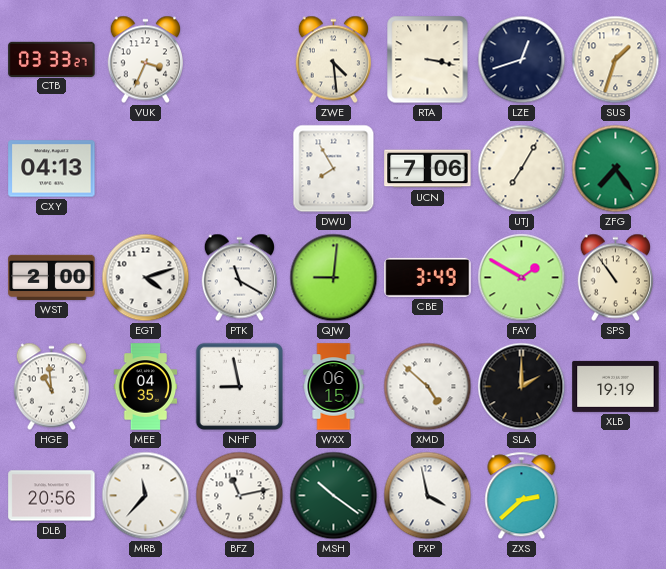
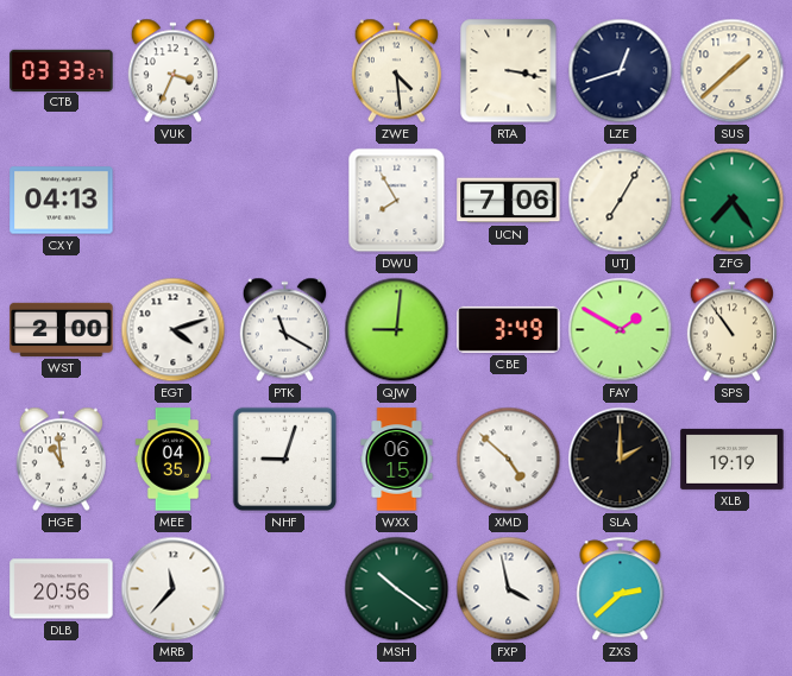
SUS: 1:33 -> 1:38 (733, 71)
NHF: 8:58 -> 9:03 (285, 460)
BFZ: 11:13 -> none (240, 496)
